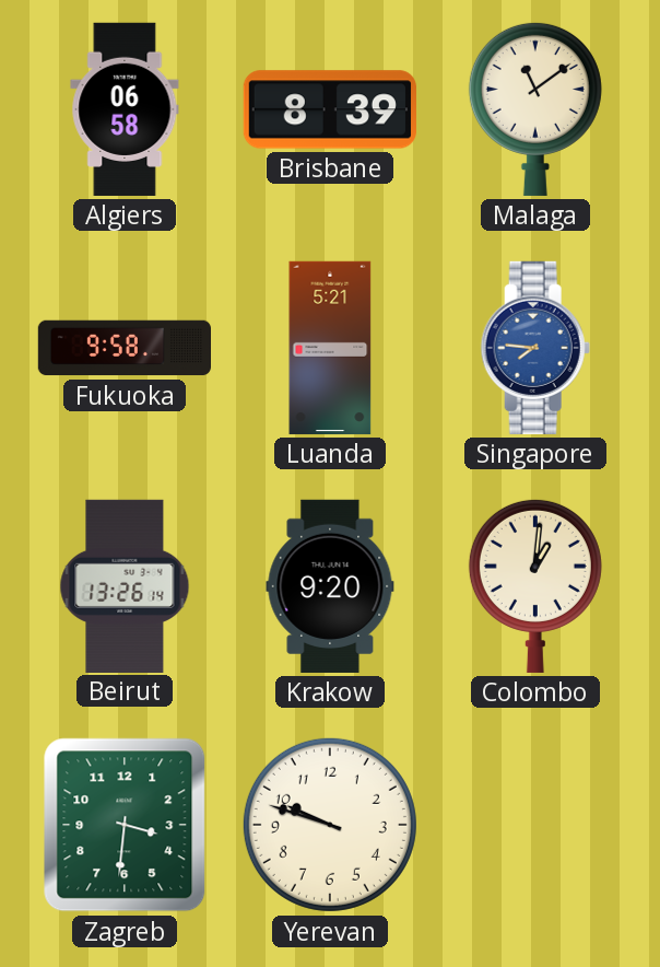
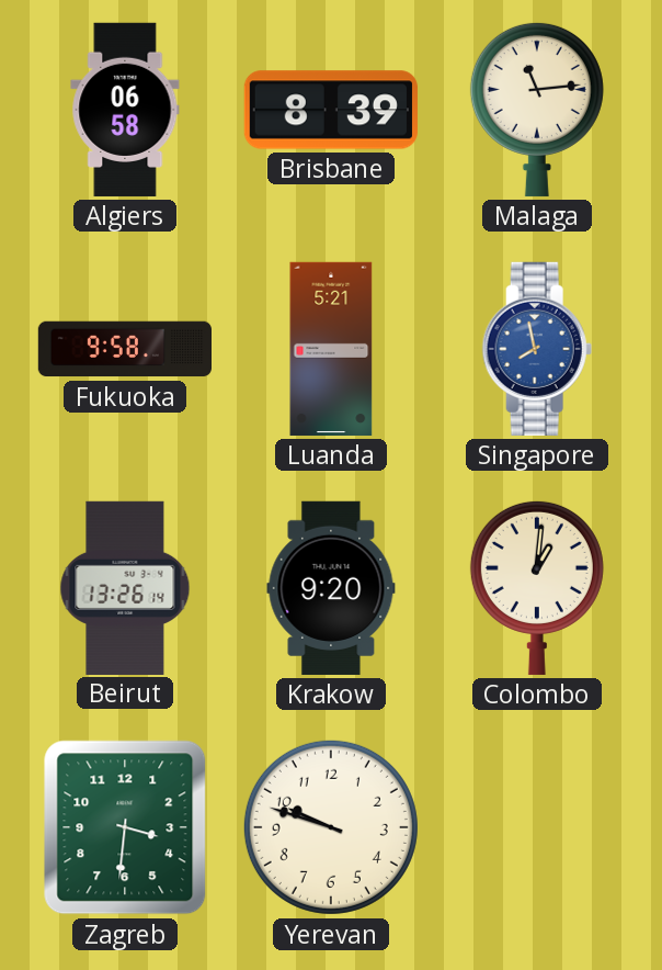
Malaga: 11:09 -> 11:14 (537, 109)
Singapore: 7:46 -> 7:58 (537, 349)
